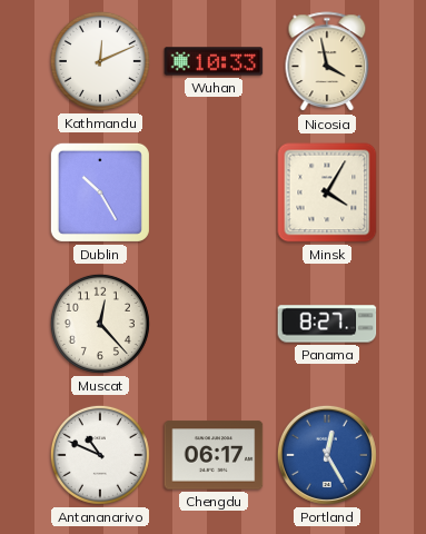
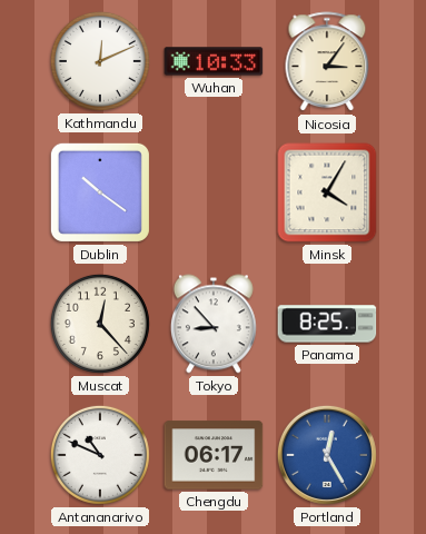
Nicosia: 3:58 -> 3:06 (327, 62)
Dublin: 10:25 -> 10:21 (100, 192)
Tokyo: none -> 8:53 (214, 324)
Panama: 8:27 -> 8:25 (327, 324)
